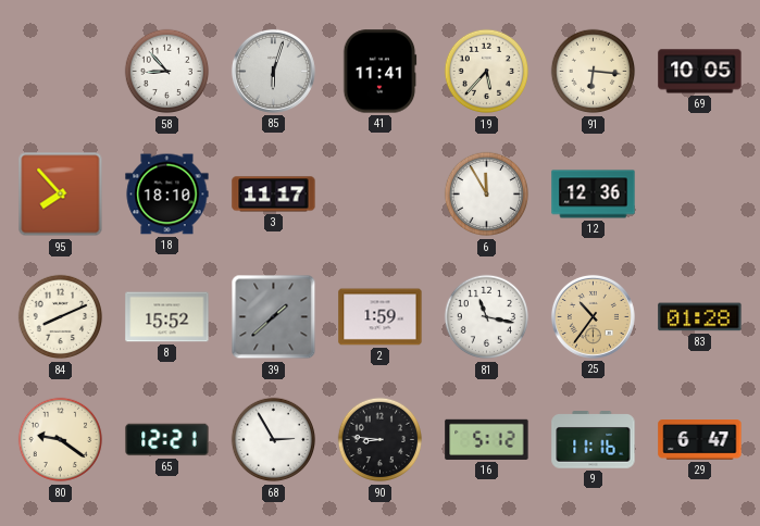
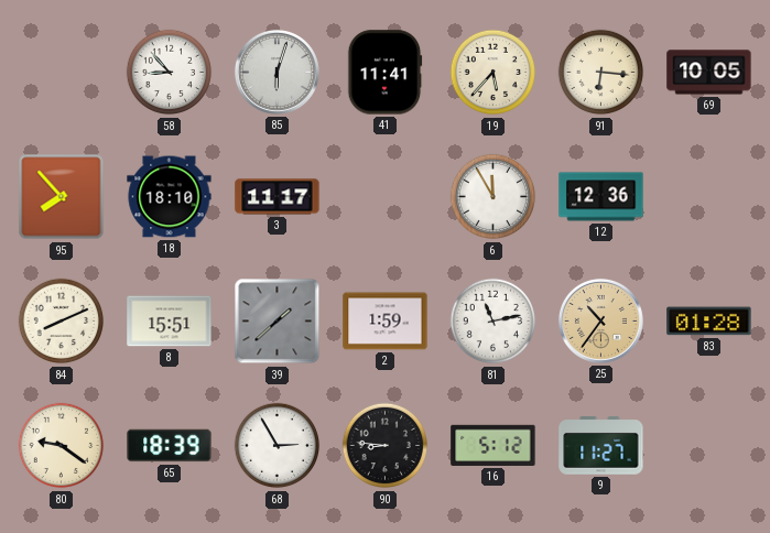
8: 15:52 -> 15:51 (170, 322)
81: 11:17 -> 11:13 (494, 322)
65: 12:21 -> 18:39 (170, 446)
9: 11:16 -> 11:27 (601, 446)
29: 6:47 -> none (700, 440)
